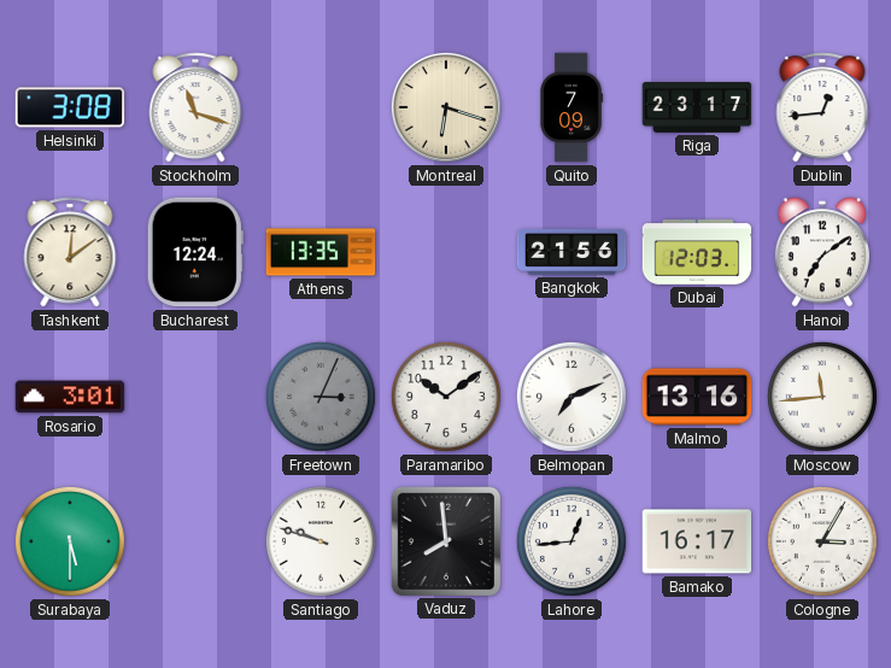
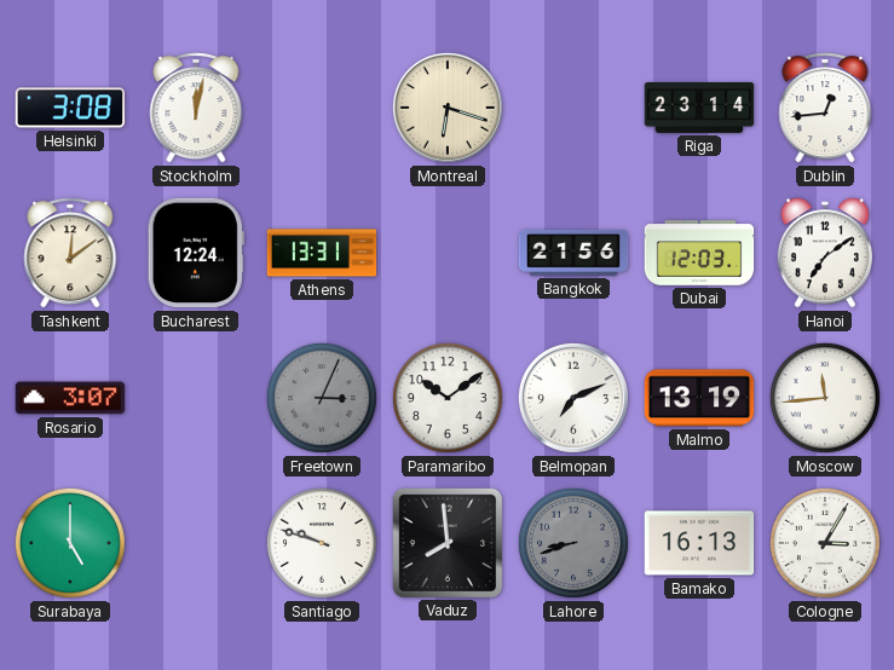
Stockholm: 11:18 -> 12:02 (196, 108)
Quito: 7:09 -> none (571, 107)
Riga: 23:17 -> 23:14 (699, 109)
Athens: 13:35 -> 13:31 (322, 253)
Rosario: 3:01 -> 3:07 (70, 398)
Malmo: 13:16 -> 13:19 (699, 398)
Surabaya: 5:30 -> 5:00 (70, 543)
Lahore: 12:44 -> 8:42 (573, 543)
Lahore dial: white -> grey (573, 543)
Bamako: 16:17 -> 16:13 (699, 543)
